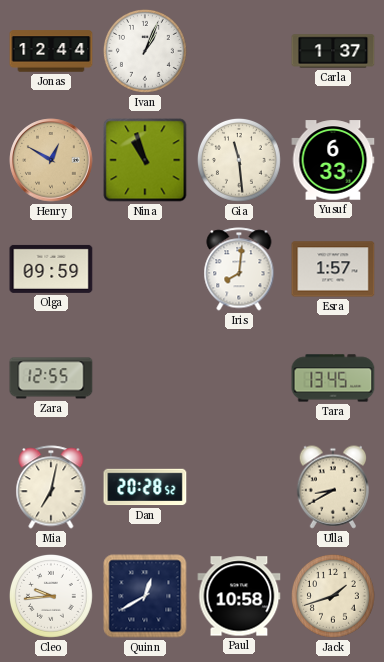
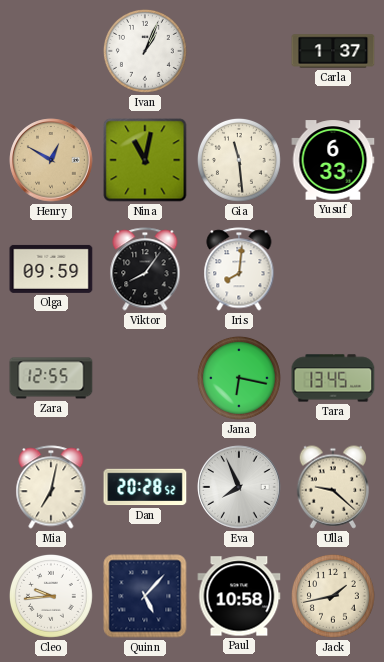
Jonas: 12:44 -> none (51, 51)
Nina: 10:57 -> 11:02 (145, 160)
Viktor: none -> 8:06 (145, 269)
Esra: 1:57 -> none (333, 269)
Jana: none -> 6:17 (239, 378)
Eva: none -> 7:56 (239, 487)
Ulla: 8:40 -> 9:22 (332, 487)
Quinn: 12:40 -> 5:07 (145, 596)
Jack: 1:42 -> 1:43 (333, 596)
